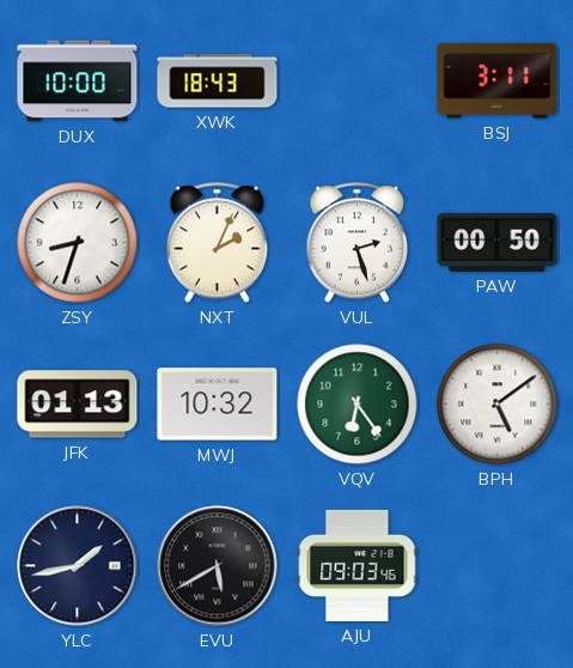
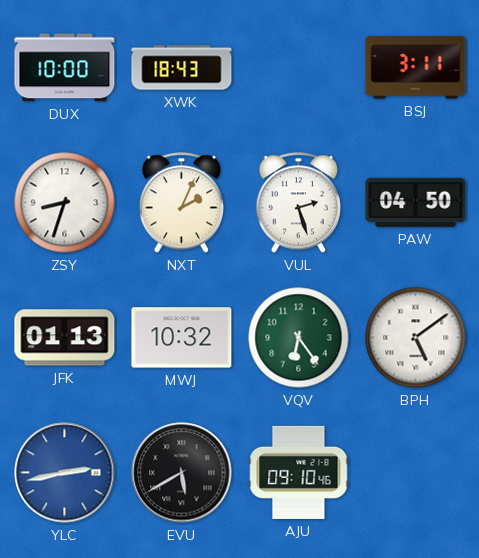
PAW: 00:50 -> 04:50 (416, 202)
YLC: 1:43 -> 2:43 (65, 473)
YLC dial: navy -> blue (65, 473)
AJU: 09:03 -> 09:10 (299, 472)
